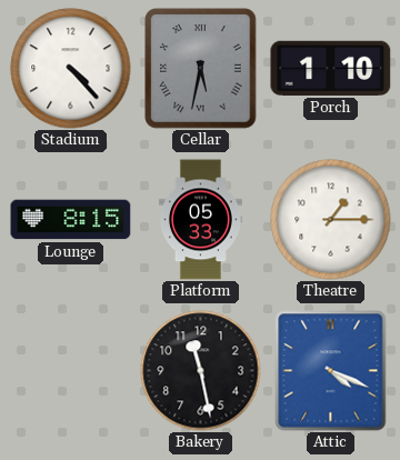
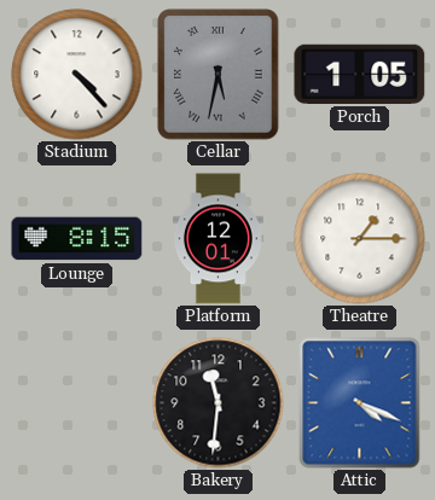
Porch: 1:10 -> 1:05 (360, 74)
Platform: 05:33 -> 12:01 (217, 239)
Bakery: 11:28 -> 11:31 (219, 403)
